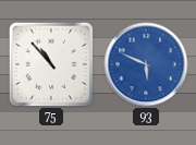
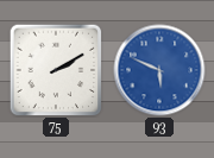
75: 10:53 -> 2:10 (56, 70)
